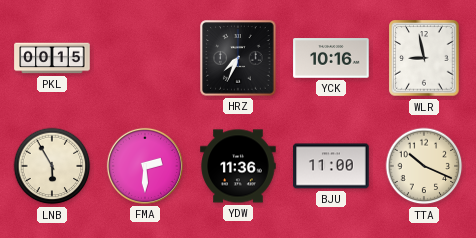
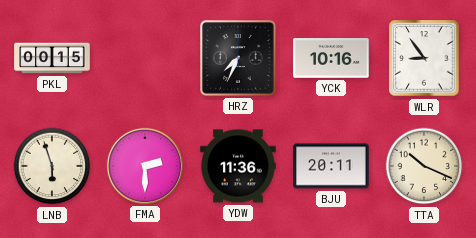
WLR: 8:58 -> 8:54 (424, 58)
LNB: 5:55 -> 5:57 (52, 166)
BJU: 11:00 -> 20:11 (331, 166)
